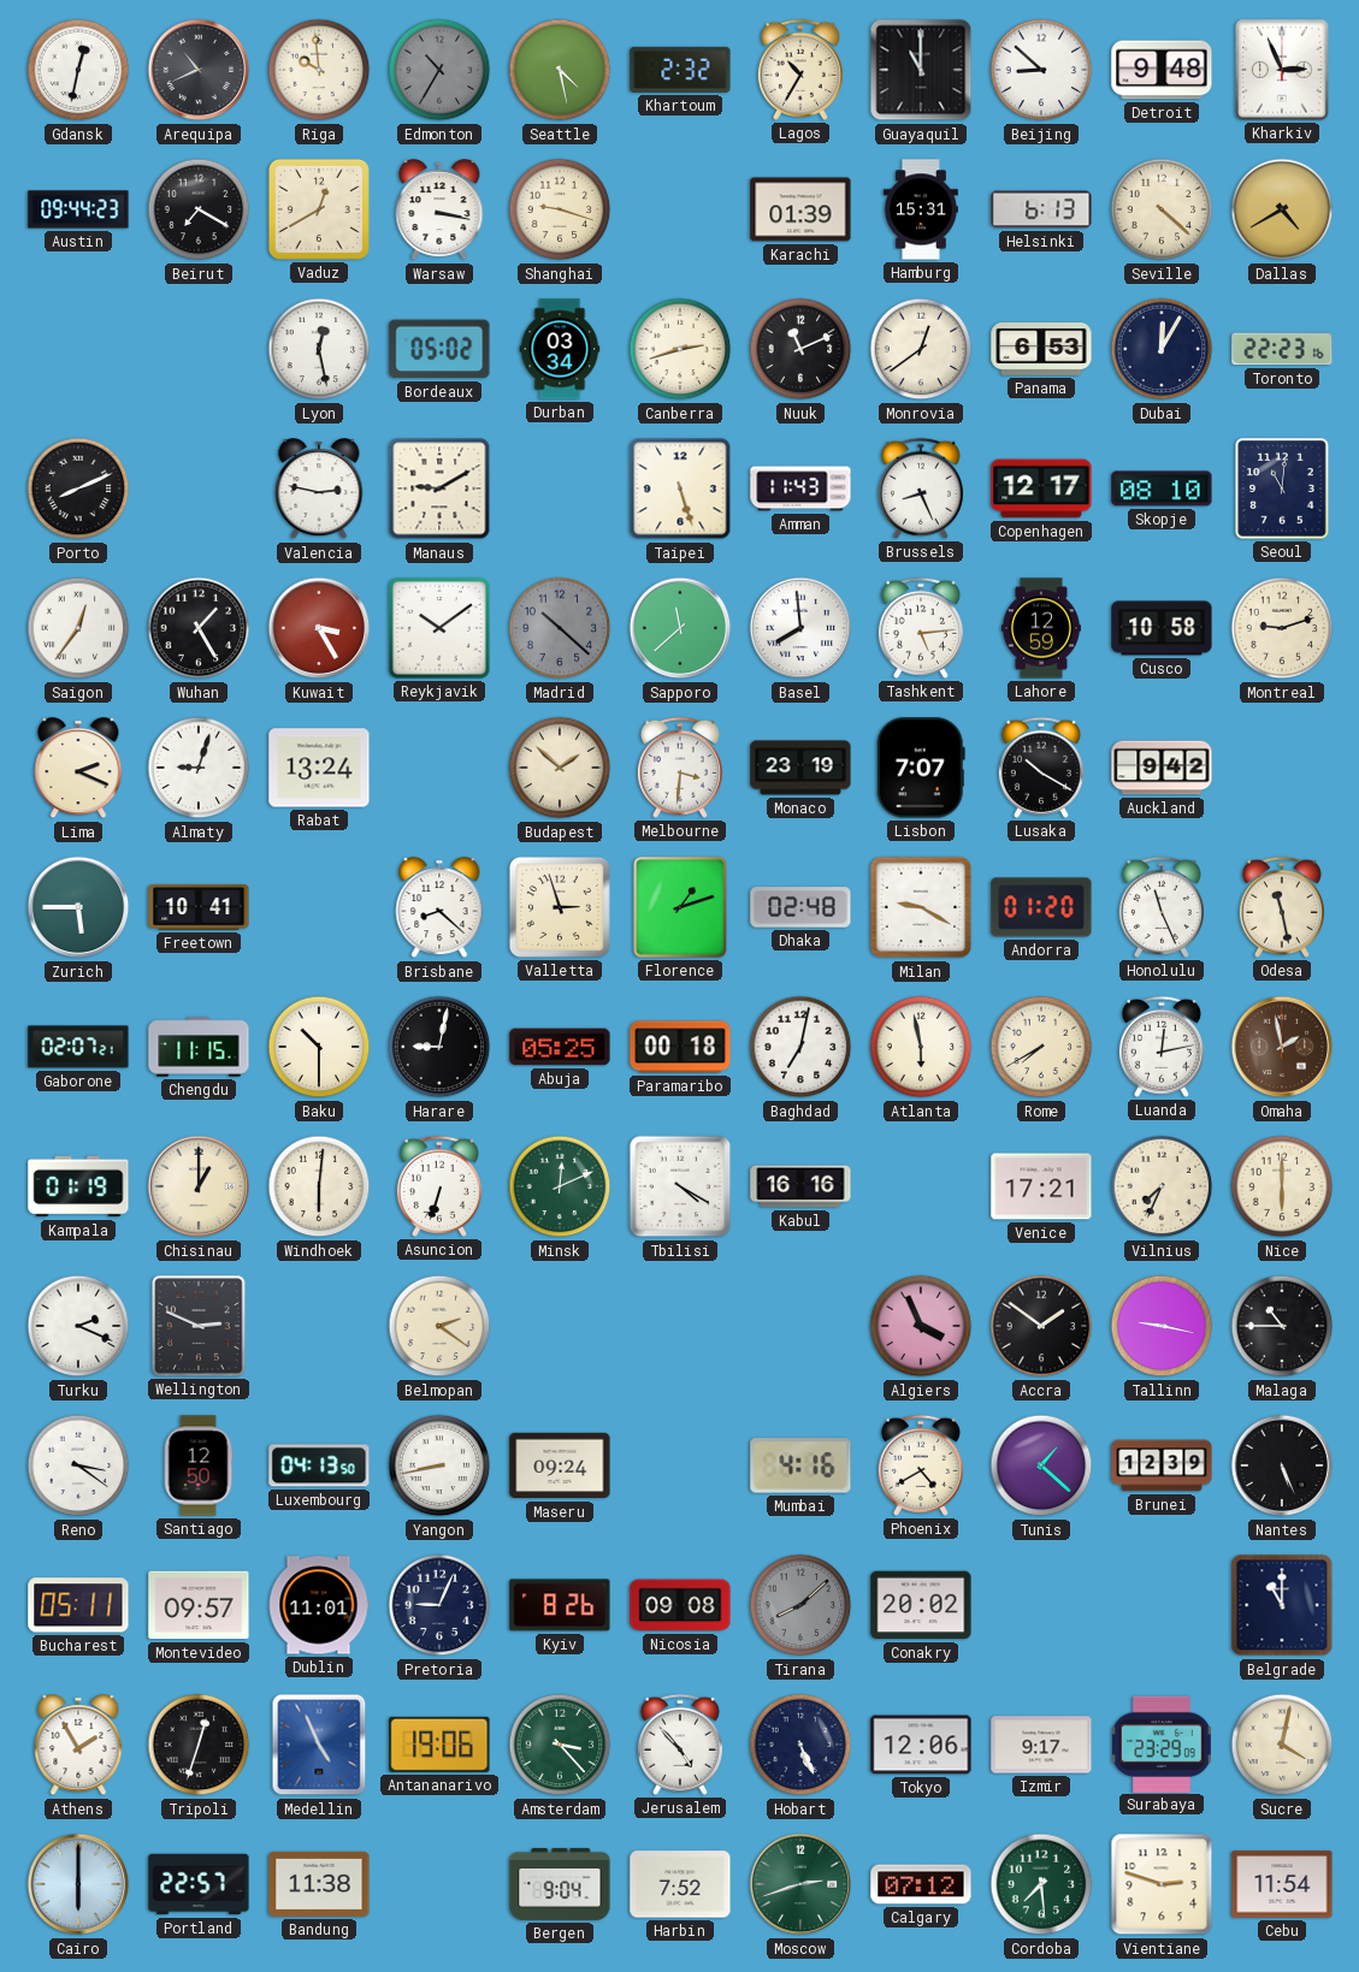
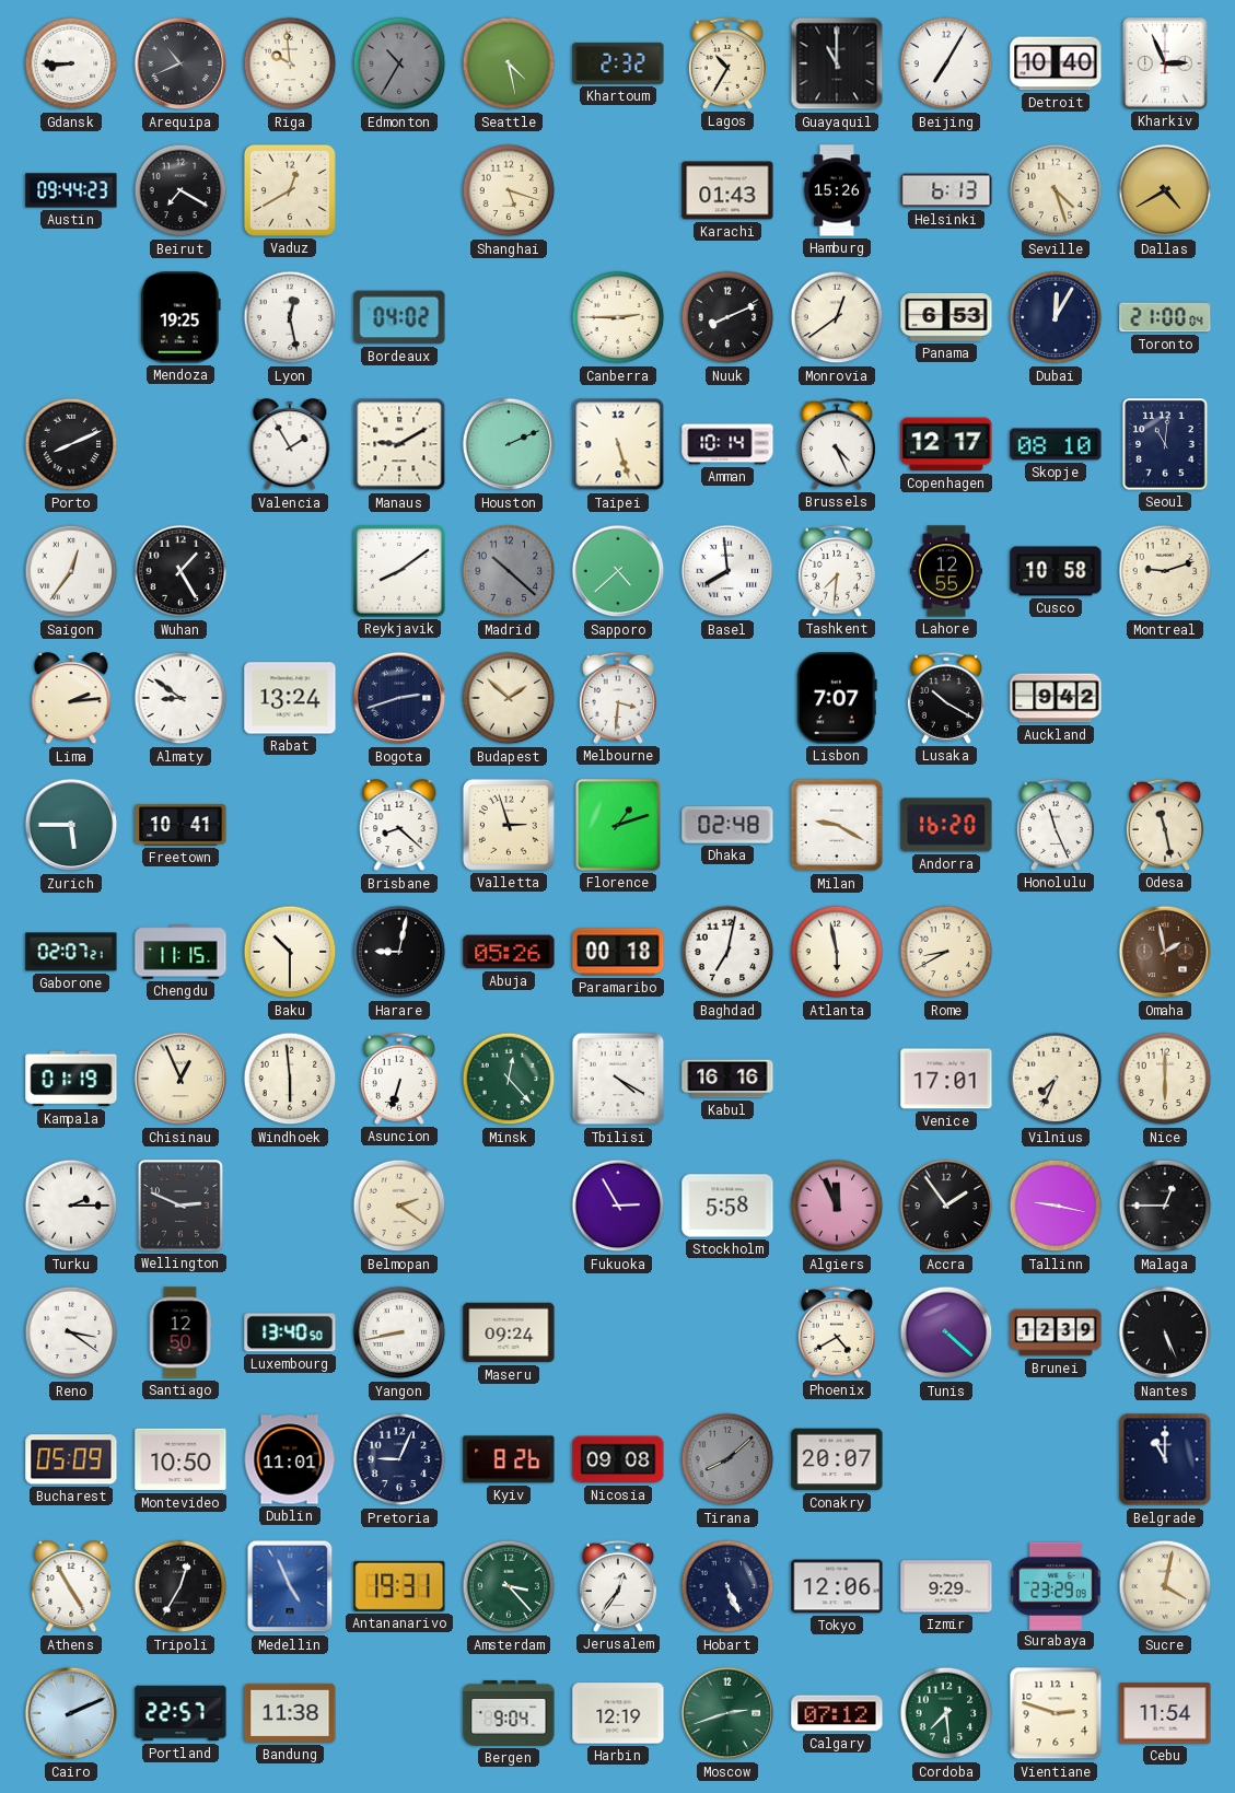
Gdansk: 12:32 -> 8:45 (71, 63)
Beijing: 8:52 -> 7:05 (946, 63)
Detroit: 9:48 -> 10:40 (1056, 63)
Warsaw: 3:17 -> none (439, 211)
Shanghai: 9:18 -> 5:18 (509, 190)
Karachi: 01:39 -> 01:43 (727, 190)
Hamburg: 15:31 -> 15:26 (837, 190)
Seville: 4:22 -> 4:27 (1056, 190)
Mendoza: none -> 19:25 (180, 317)
Bordeaux: 05:02 -> 04:02 (399, 317)
Durban: 03:34 -> none (560, 349)
Canberra: 2:42 -> 2:45 (618, 317)
Nuuk: 11:11 -> 8:11 (727, 317)
Toronto: 22:23 -> 21:00 (1165, 317)
Valencia: 2:47 -> 1:55 (290, 445)
Houston: none -> 2:11 (509, 444)
Amman: 11:43 -> 10:14 (727, 444)
Brussels: 8:26 -> 4:26 (837, 444)
Kuwait: 3:25 -> none (319, 628)
Reykjavik: 10:09 -> 8:09 (399, 571)
Sapporo: 11:38 -> 4:38 (618, 571)
Tashkent: 5:14 -> 7:31 (837, 571)
Lahore: 12:59 -> 12:55 (946, 571)
Lima: 2:19 -> 2:14 (71, 699)
Almaty: 9:03 -> 8:51 (180, 698)
Bogota: none -> 2:42 (399, 698)
Monaco: 23:19 -> none (800, 768)
Andorra: 01:20 -> 16:20 (946, 825)
Abuja: 05:25 -> 05:26 (509, 952)
Rome: 7:40 -> 8:40 (946, 952)
Luanda: 12:13 -> none (1162, 1047)
Chisinau: 1:00 -> 12:56 (180, 1079)
Windhoek: 6:01 -> 5:59 (290, 1079)
Minsk: 12:11 -> 12:23 (509, 1079)
Venice: 17:21 -> 17:01 (946, 1079)
Turku: 2:19 -> 2:15 (71, 1206)
Fukuoka: none -> 2:55 (618, 1206)
Stockholm: none -> 5:58 (727, 1206)
Algiers: 3:56 -> 11:56 (837, 1206)
Accra: 1:51 -> 1:54 (946, 1206)
Malaga: 10:45 -> 12:45 (1165, 1206)
Luxembourg: 04:13 -> 13:40 (290, 1332)
Mumbai: 4:16 -> none (800, 1465)
Tunis: 1:22 -> 4:22 (946, 1332)
Bucharest: 05:11 -> 05:09 (71, 1459)
Montevideo: 09:57 -> 10:50 (180, 1459)
Conakry: 20:02 -> 20:07 (837, 1459)
Athens: 1:55 -> 4:55 (71, 1587)
Tripoli: 12:33 -> 12:35 (180, 1586)
Antananarivo: 19:06 -> 19:31 (399, 1586)
Jerusalem: 4:53 -> 12:36 (618, 1586)
Izmir: 9:17 -> 9:29 (946, 1586)
Cairo: 6:00 -> 2:11 (71, 1713)
Harbin: 7:52 -> 12:19 (618, 1713)
